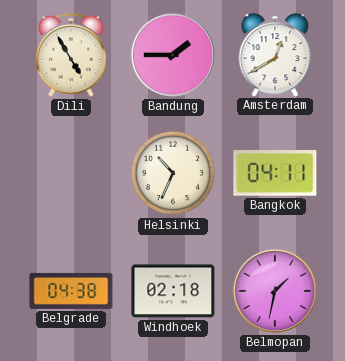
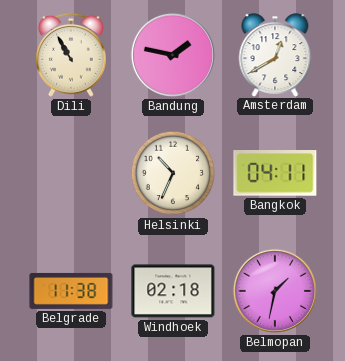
Dili: 4:55 -> 10:55 (71, 55)
Bandung: 1:45 -> 1:47 (173, 55)
Belgrade: 04:38 -> 11:38 (71, 291)
